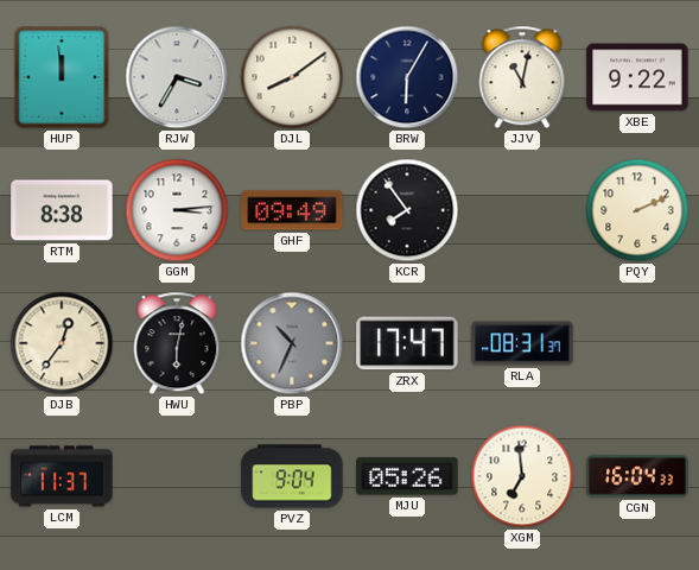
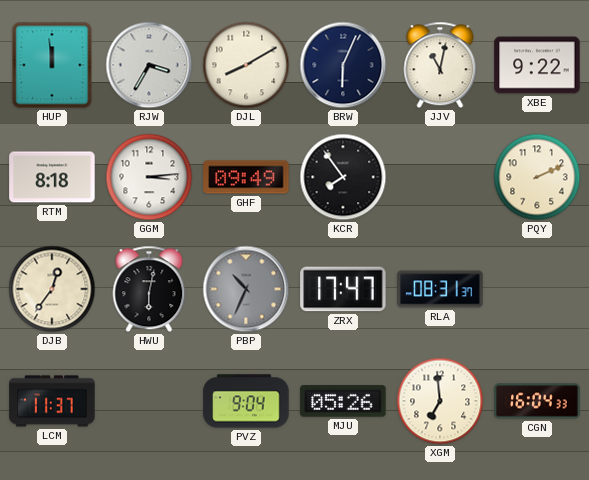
DJL: 8:09 -> 8:10 (246, 65)
BRW: 6:05 -> 6:04 (343, 65)
RTM: 8:38 -> 8:18 (52, 177)
